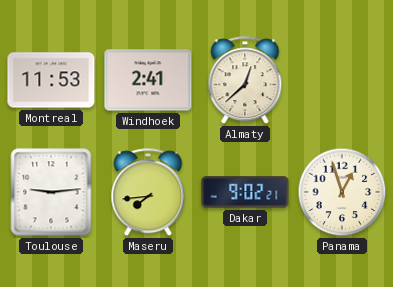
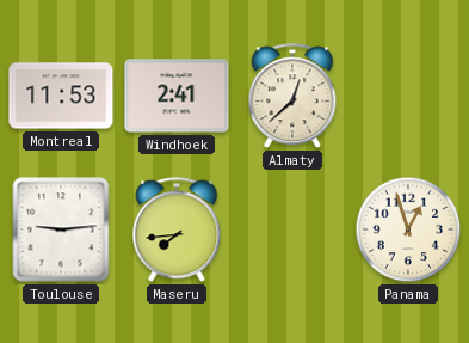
Dakar: 9:02 -> none (245, 192)
